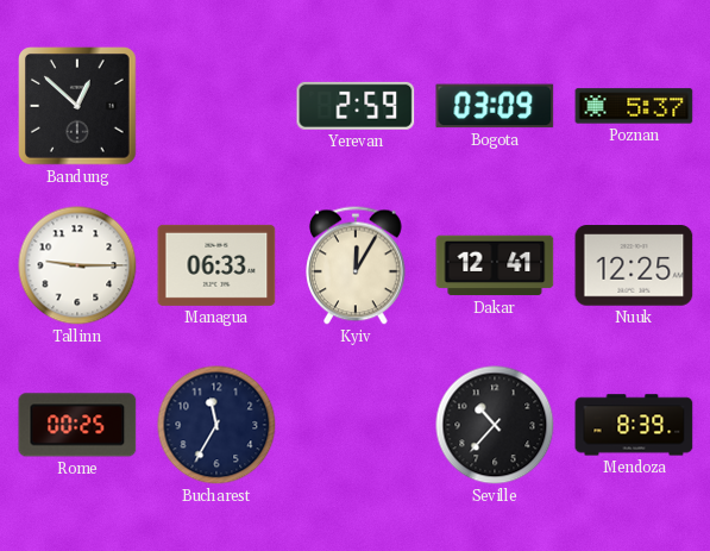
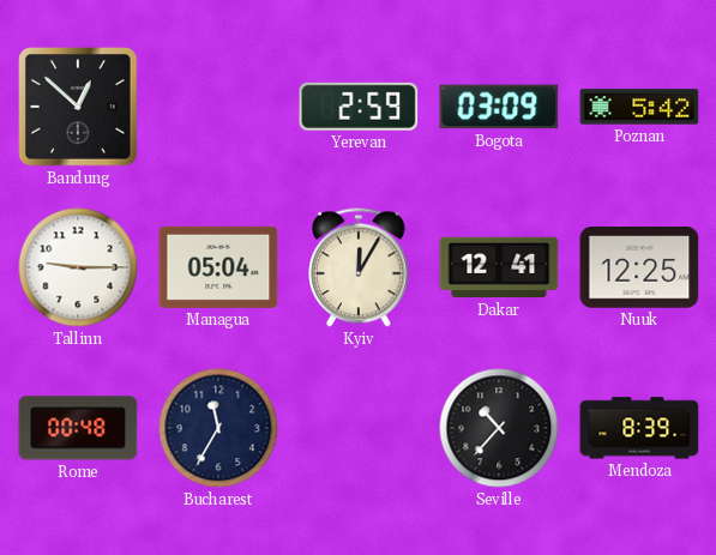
Poznan: 5:37 -> 5:42 (639, 107)
Managua: 06:33 -> 05:04 (218, 267)
Rome: 00:25 -> 00:48 (78, 428)
